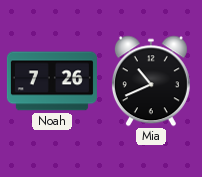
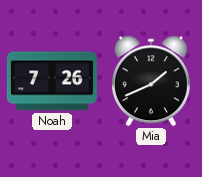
Mia: 10:41 -> 1:41 (151, 81)
